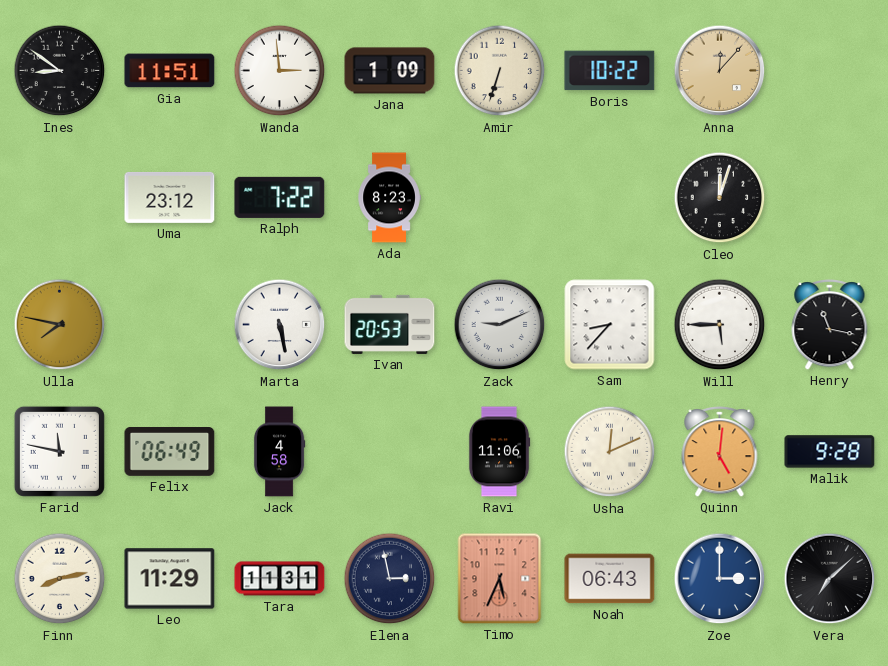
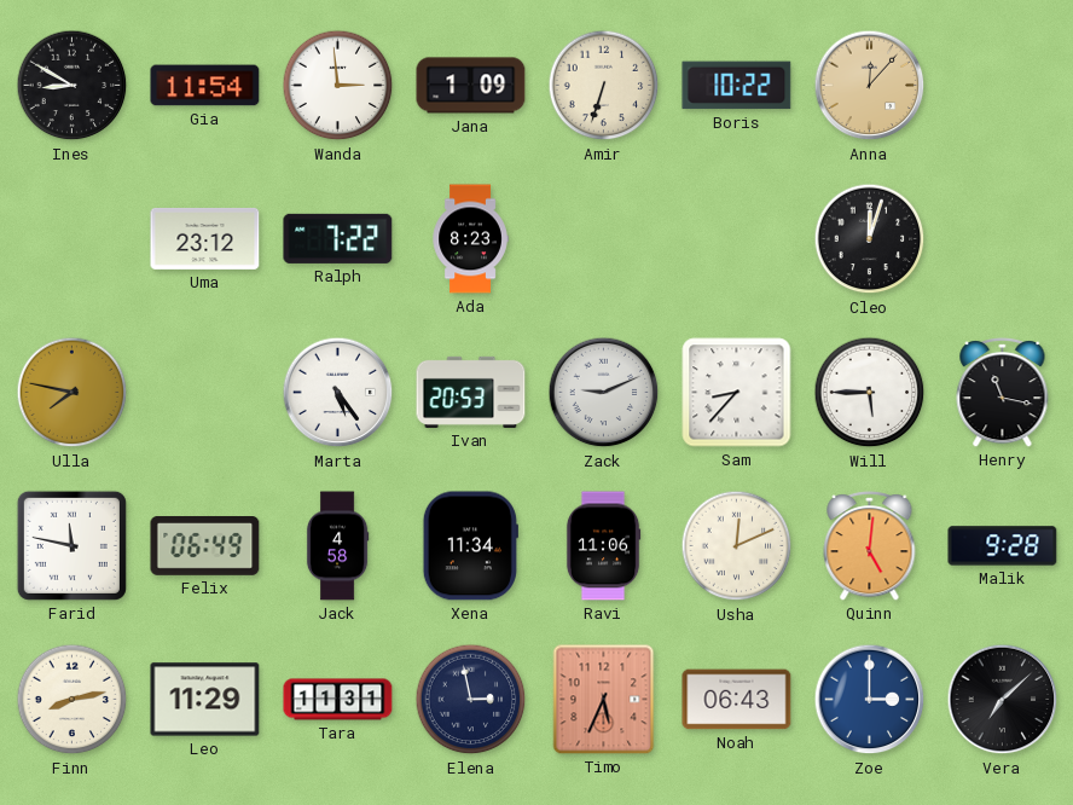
Ines: 8:51 -> 8:50 (72, 86)
Gia: 11:51 -> 11:54 (205, 86)
Marta: 5:28 -> 5:24 (338, 393)
Xena: none -> 11:34 (470, 546)
